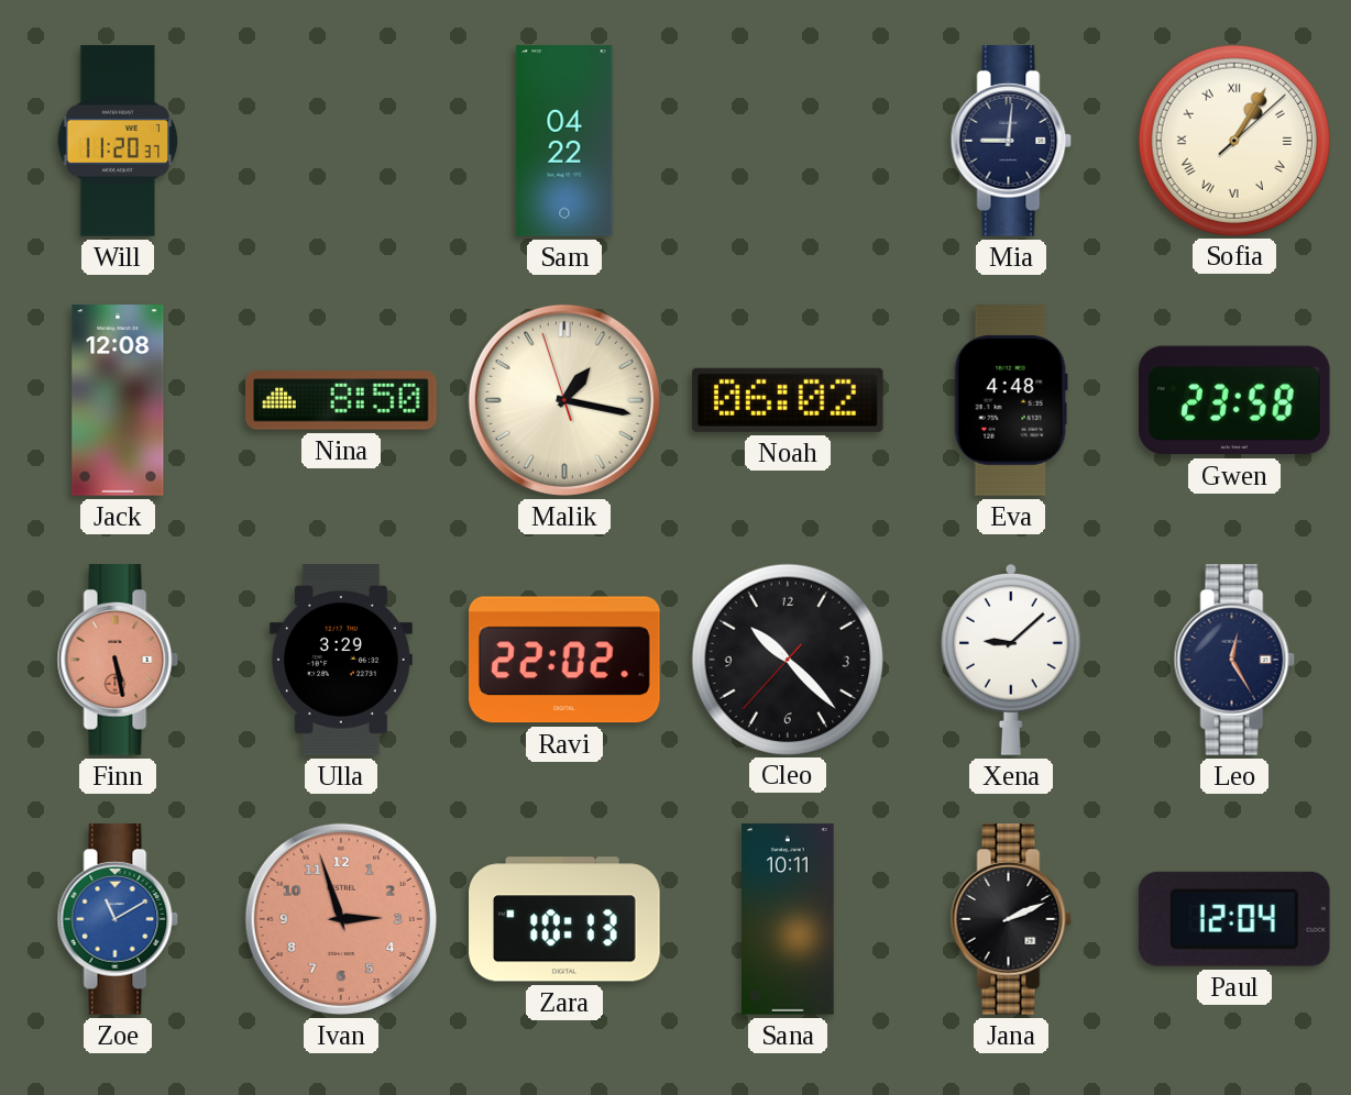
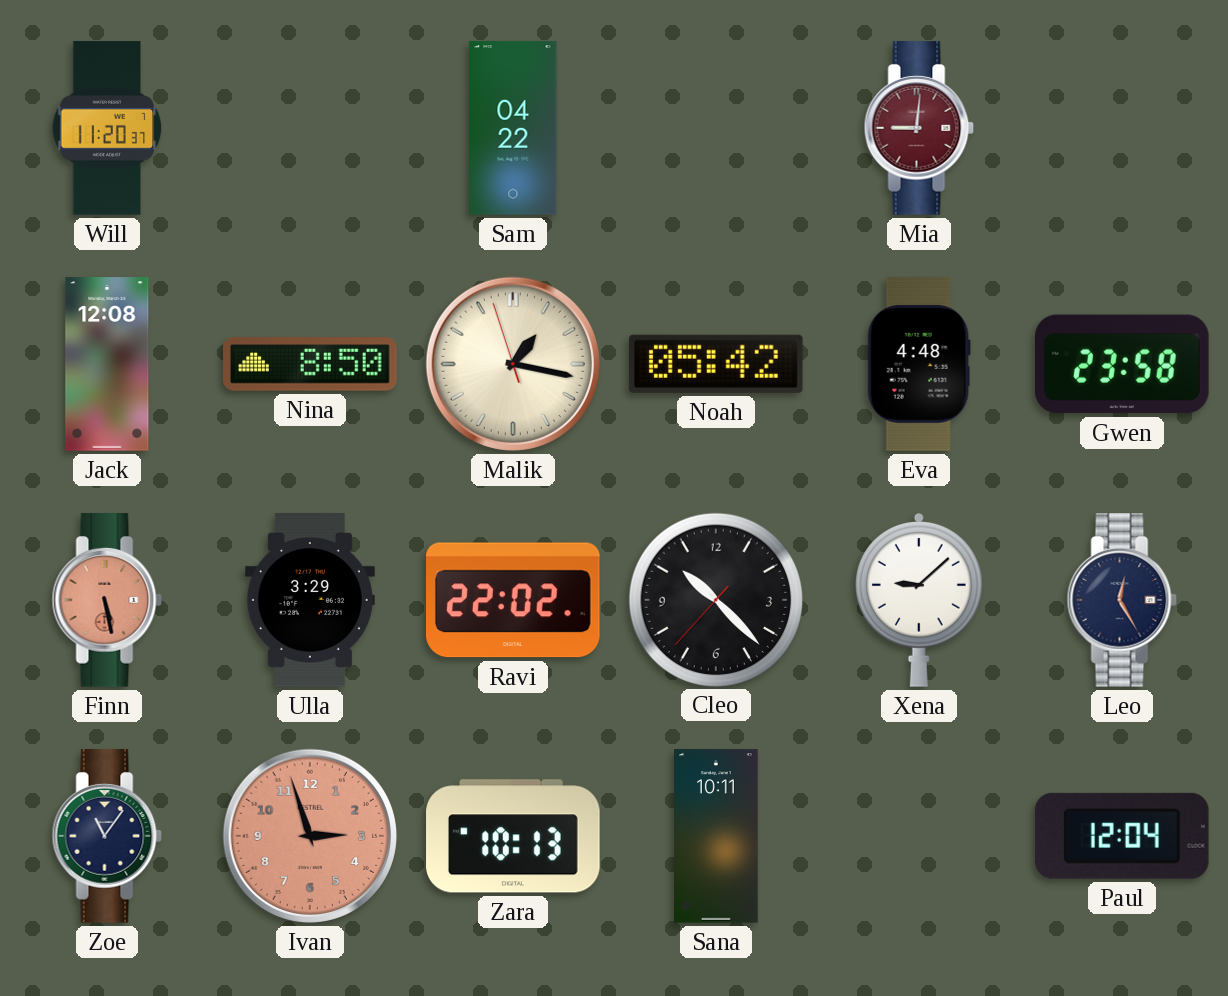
Mia dial: navy -> burgundy (919, 128)
Sofia: 1:05 -> none (1233, 140)
Noah: 06:02 -> 05:42 (716, 364)
Zoe: 11:10 -> 11:06 (107, 836)
Zoe dial: blue -> navy (107, 836)
Jana: 2:11 -> none (1011, 919)
